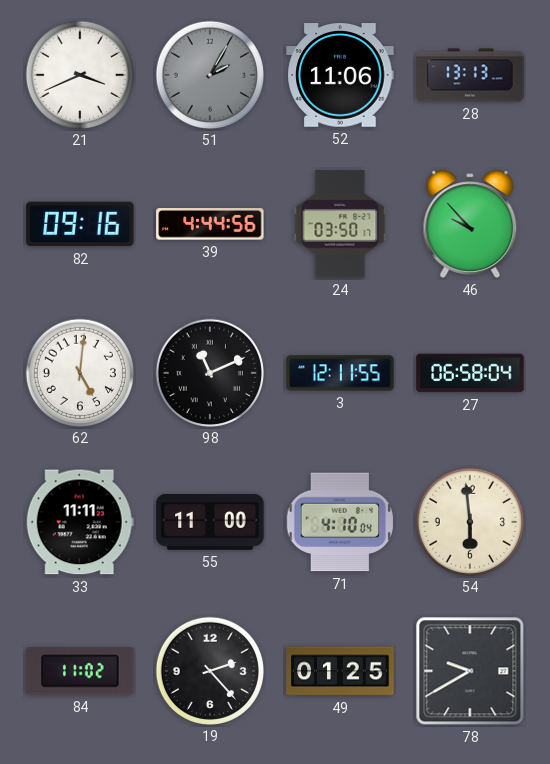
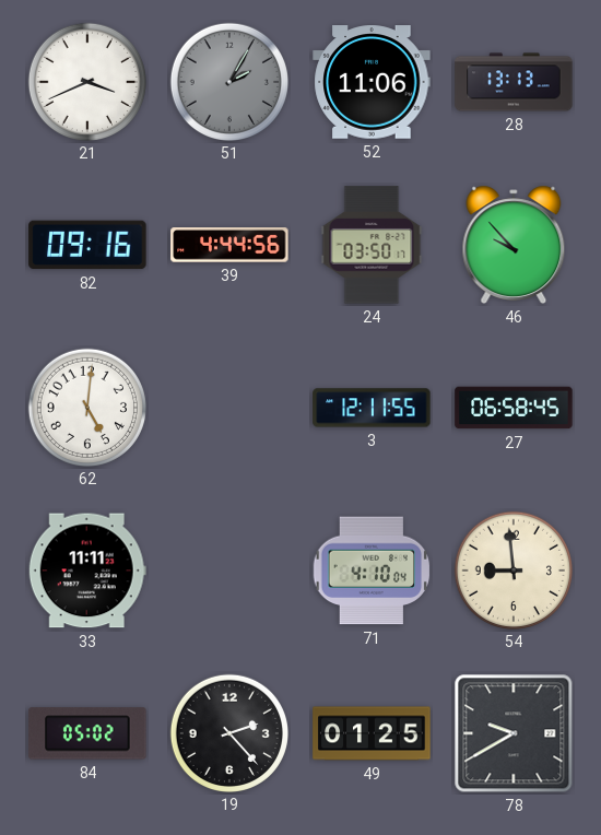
98: 11:11 -> none (209, 372)
27: 06:58:04 -> 06:58:45 (514, 408)
55: 11:00 -> none (210, 522)
54: 5:59 -> 8:59 (512, 569)
84: 11:02 -> 05:02 (87, 733)
